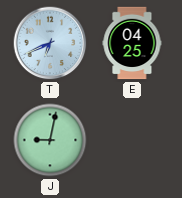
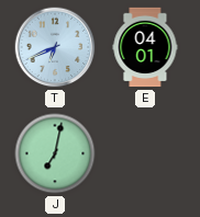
E: 04:25 -> 04:01 (145, 47)
J: 9:02 -> 7:02 (55, 153)
